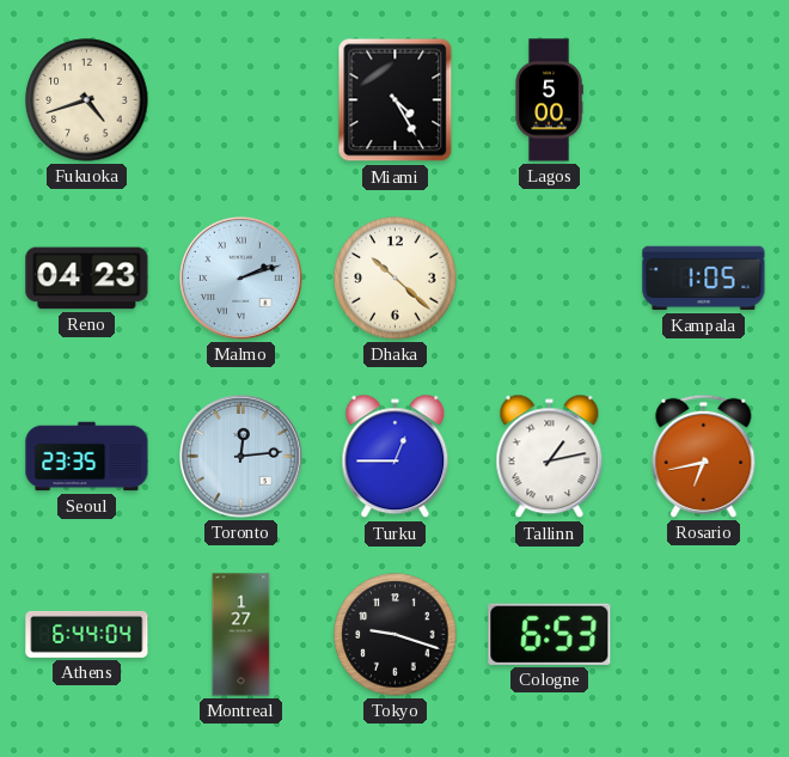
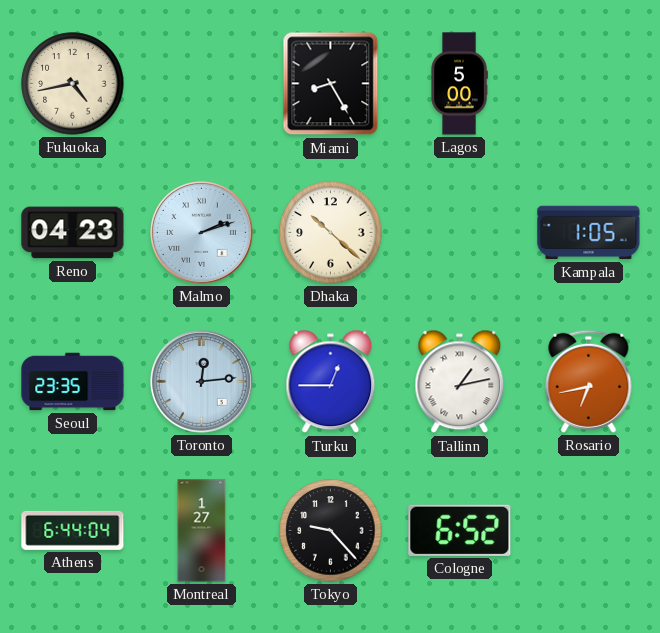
Fukuoka: 4:42 -> 4:43 (73, 84)
Miami: 4:25 -> 8:25 (331, 84)
Tokyo: 9:18 -> 9:23 (331, 531)
Cologne: 6:53 -> 6:52 (460, 530)
